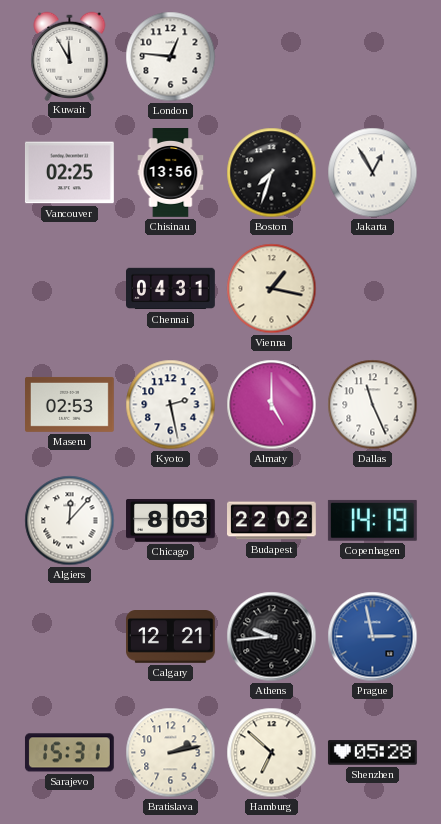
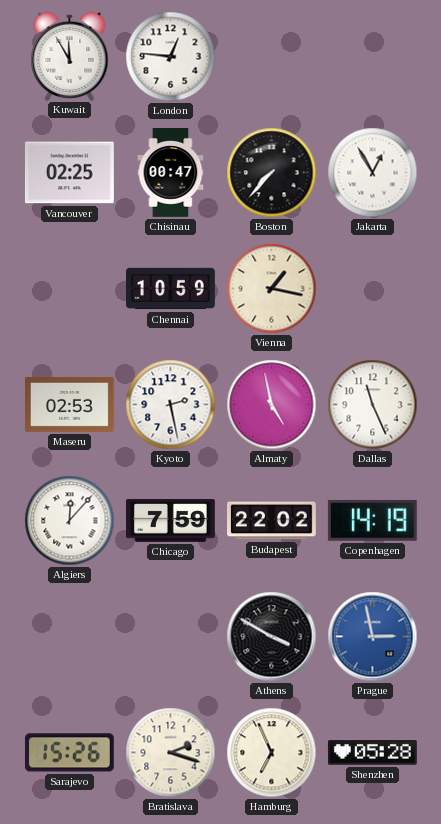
Chisinau: 13:56 -> 00:47 (171, 173)
Boston: 7:33 -> 7:37 (272, 173)
Chennai: 04:31 -> 10:59 (171, 289)
Almaty: 5:00 -> 4:58 (272, 405)
Chicago: 8:03 -> 7:59 (171, 521)
Calgary: 12:21 -> none (171, 637)
Athens: 9:44 -> 3:50 (272, 637)
Sarajevo: 15:31 -> 15:26 (69, 753)
Bratislava: 2:13 -> 2:18 (171, 753)
Hamburg: 6:52 -> 6:56 (272, 753)
